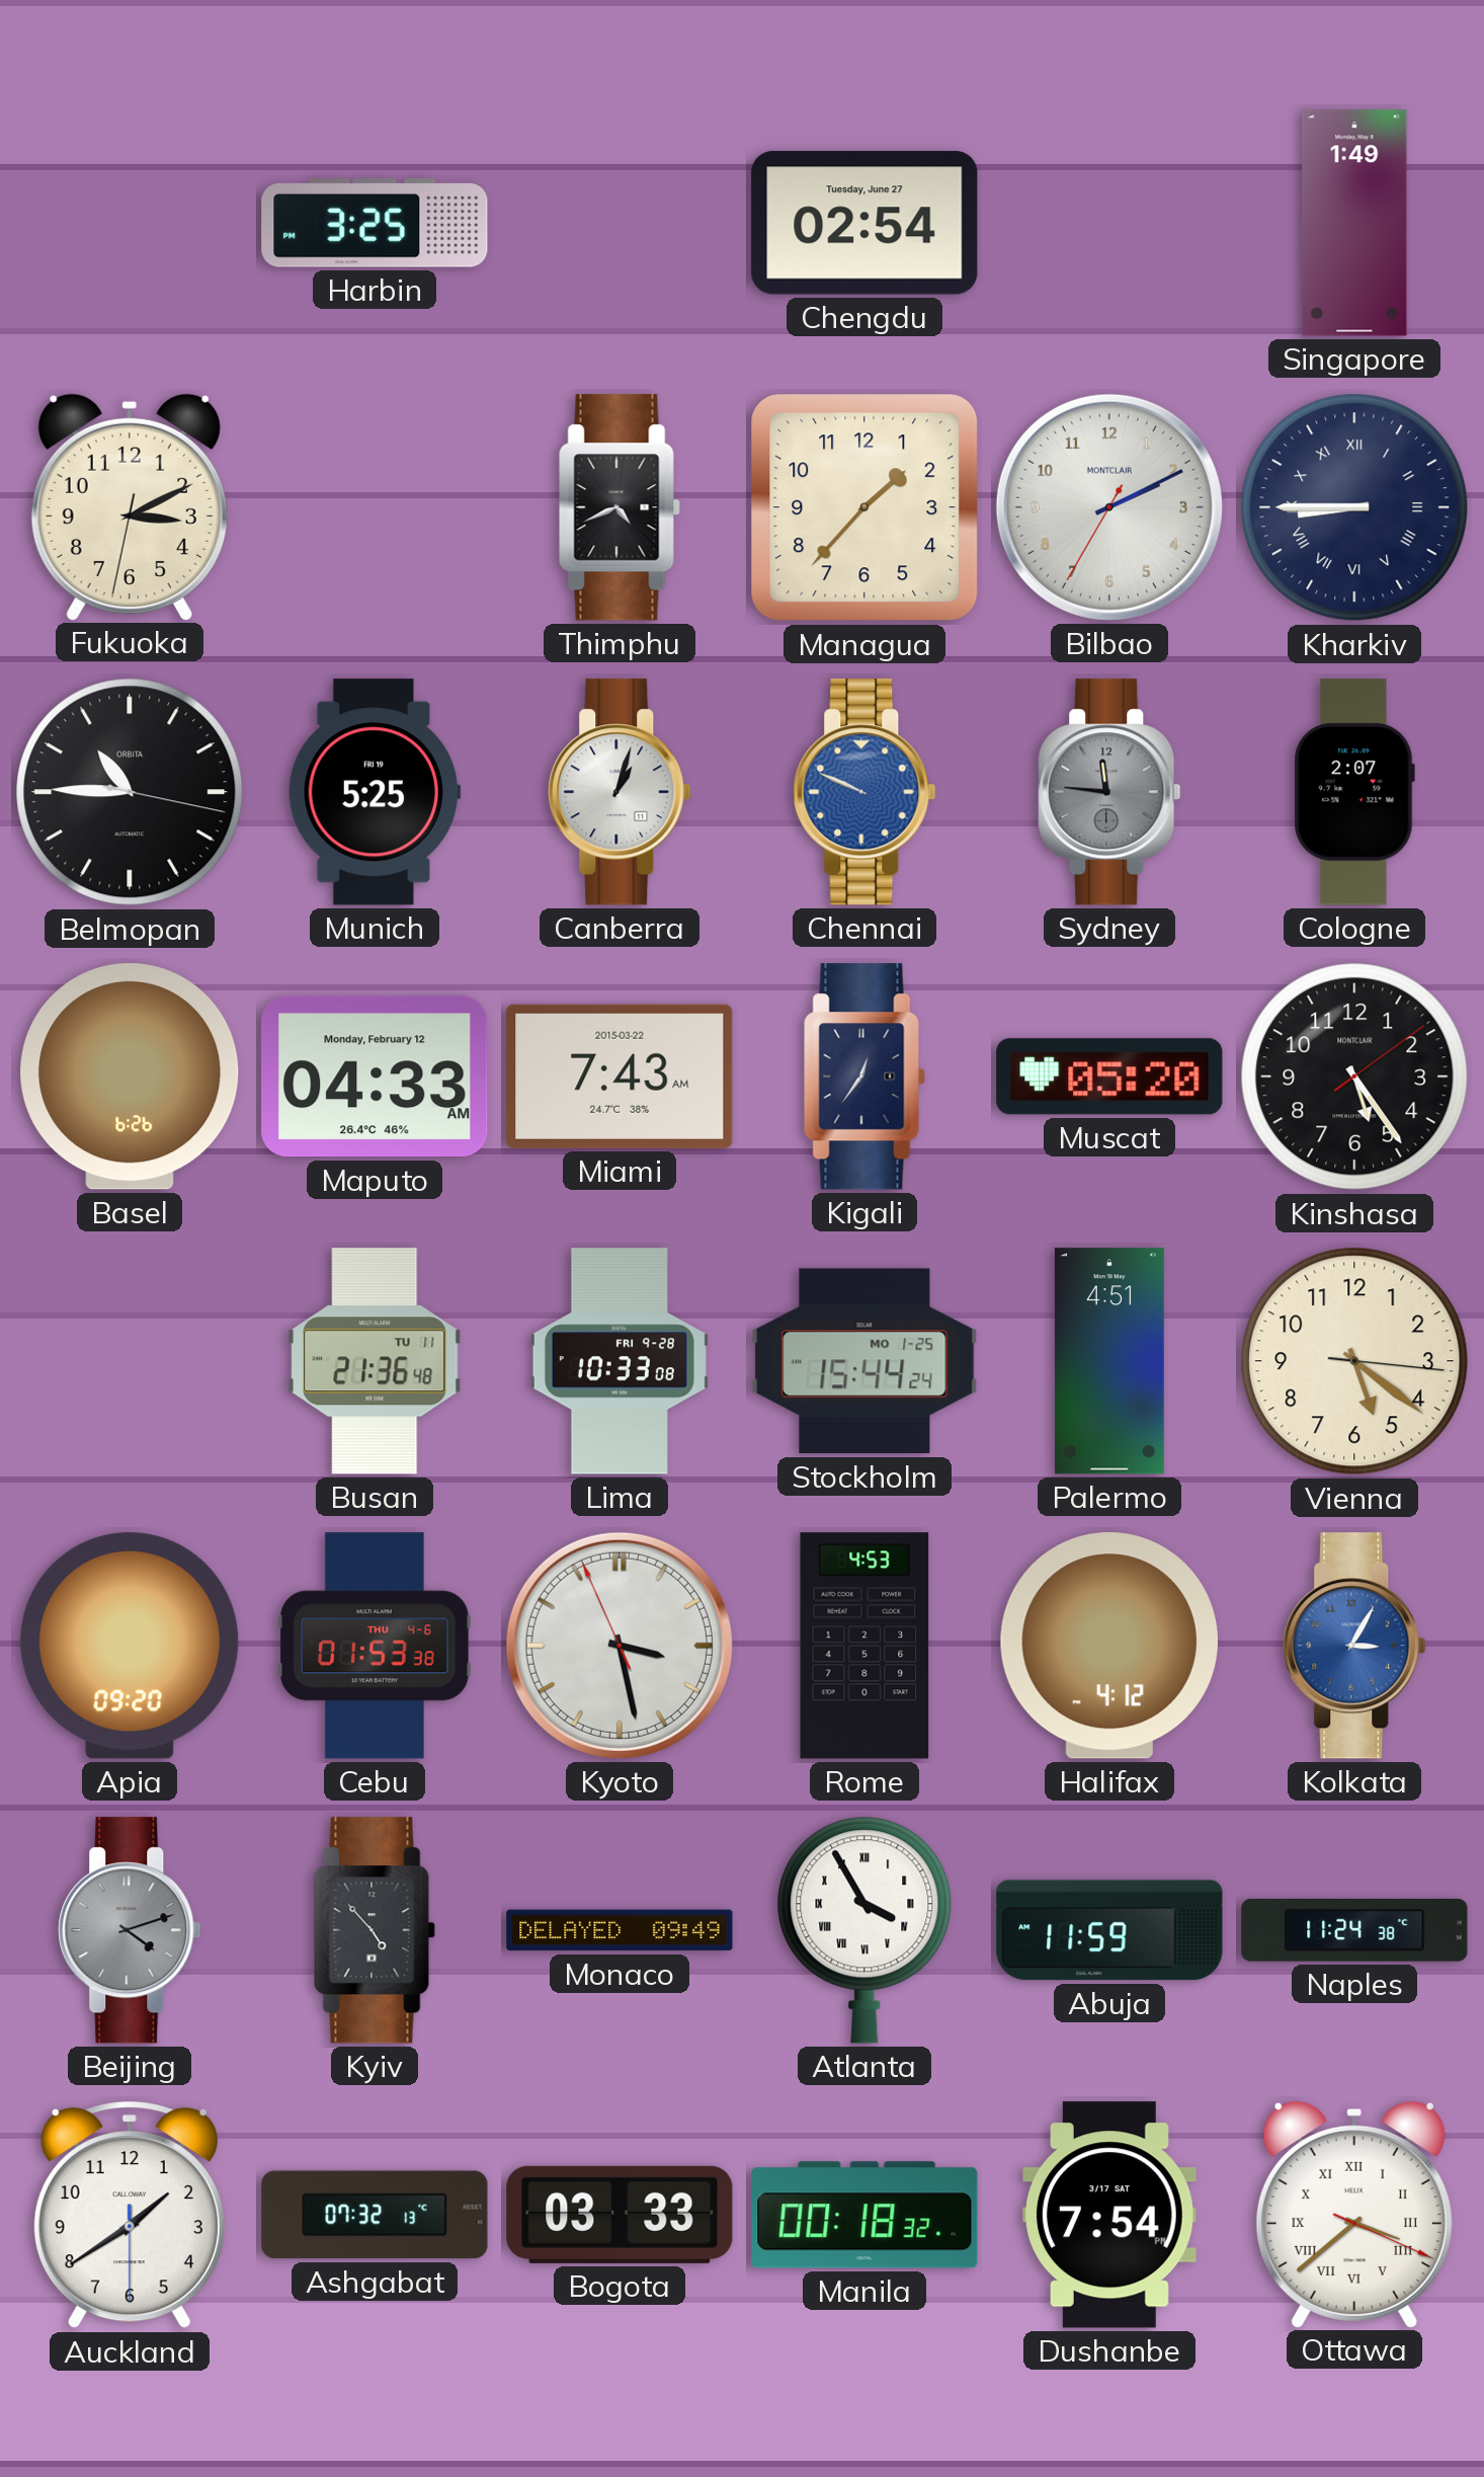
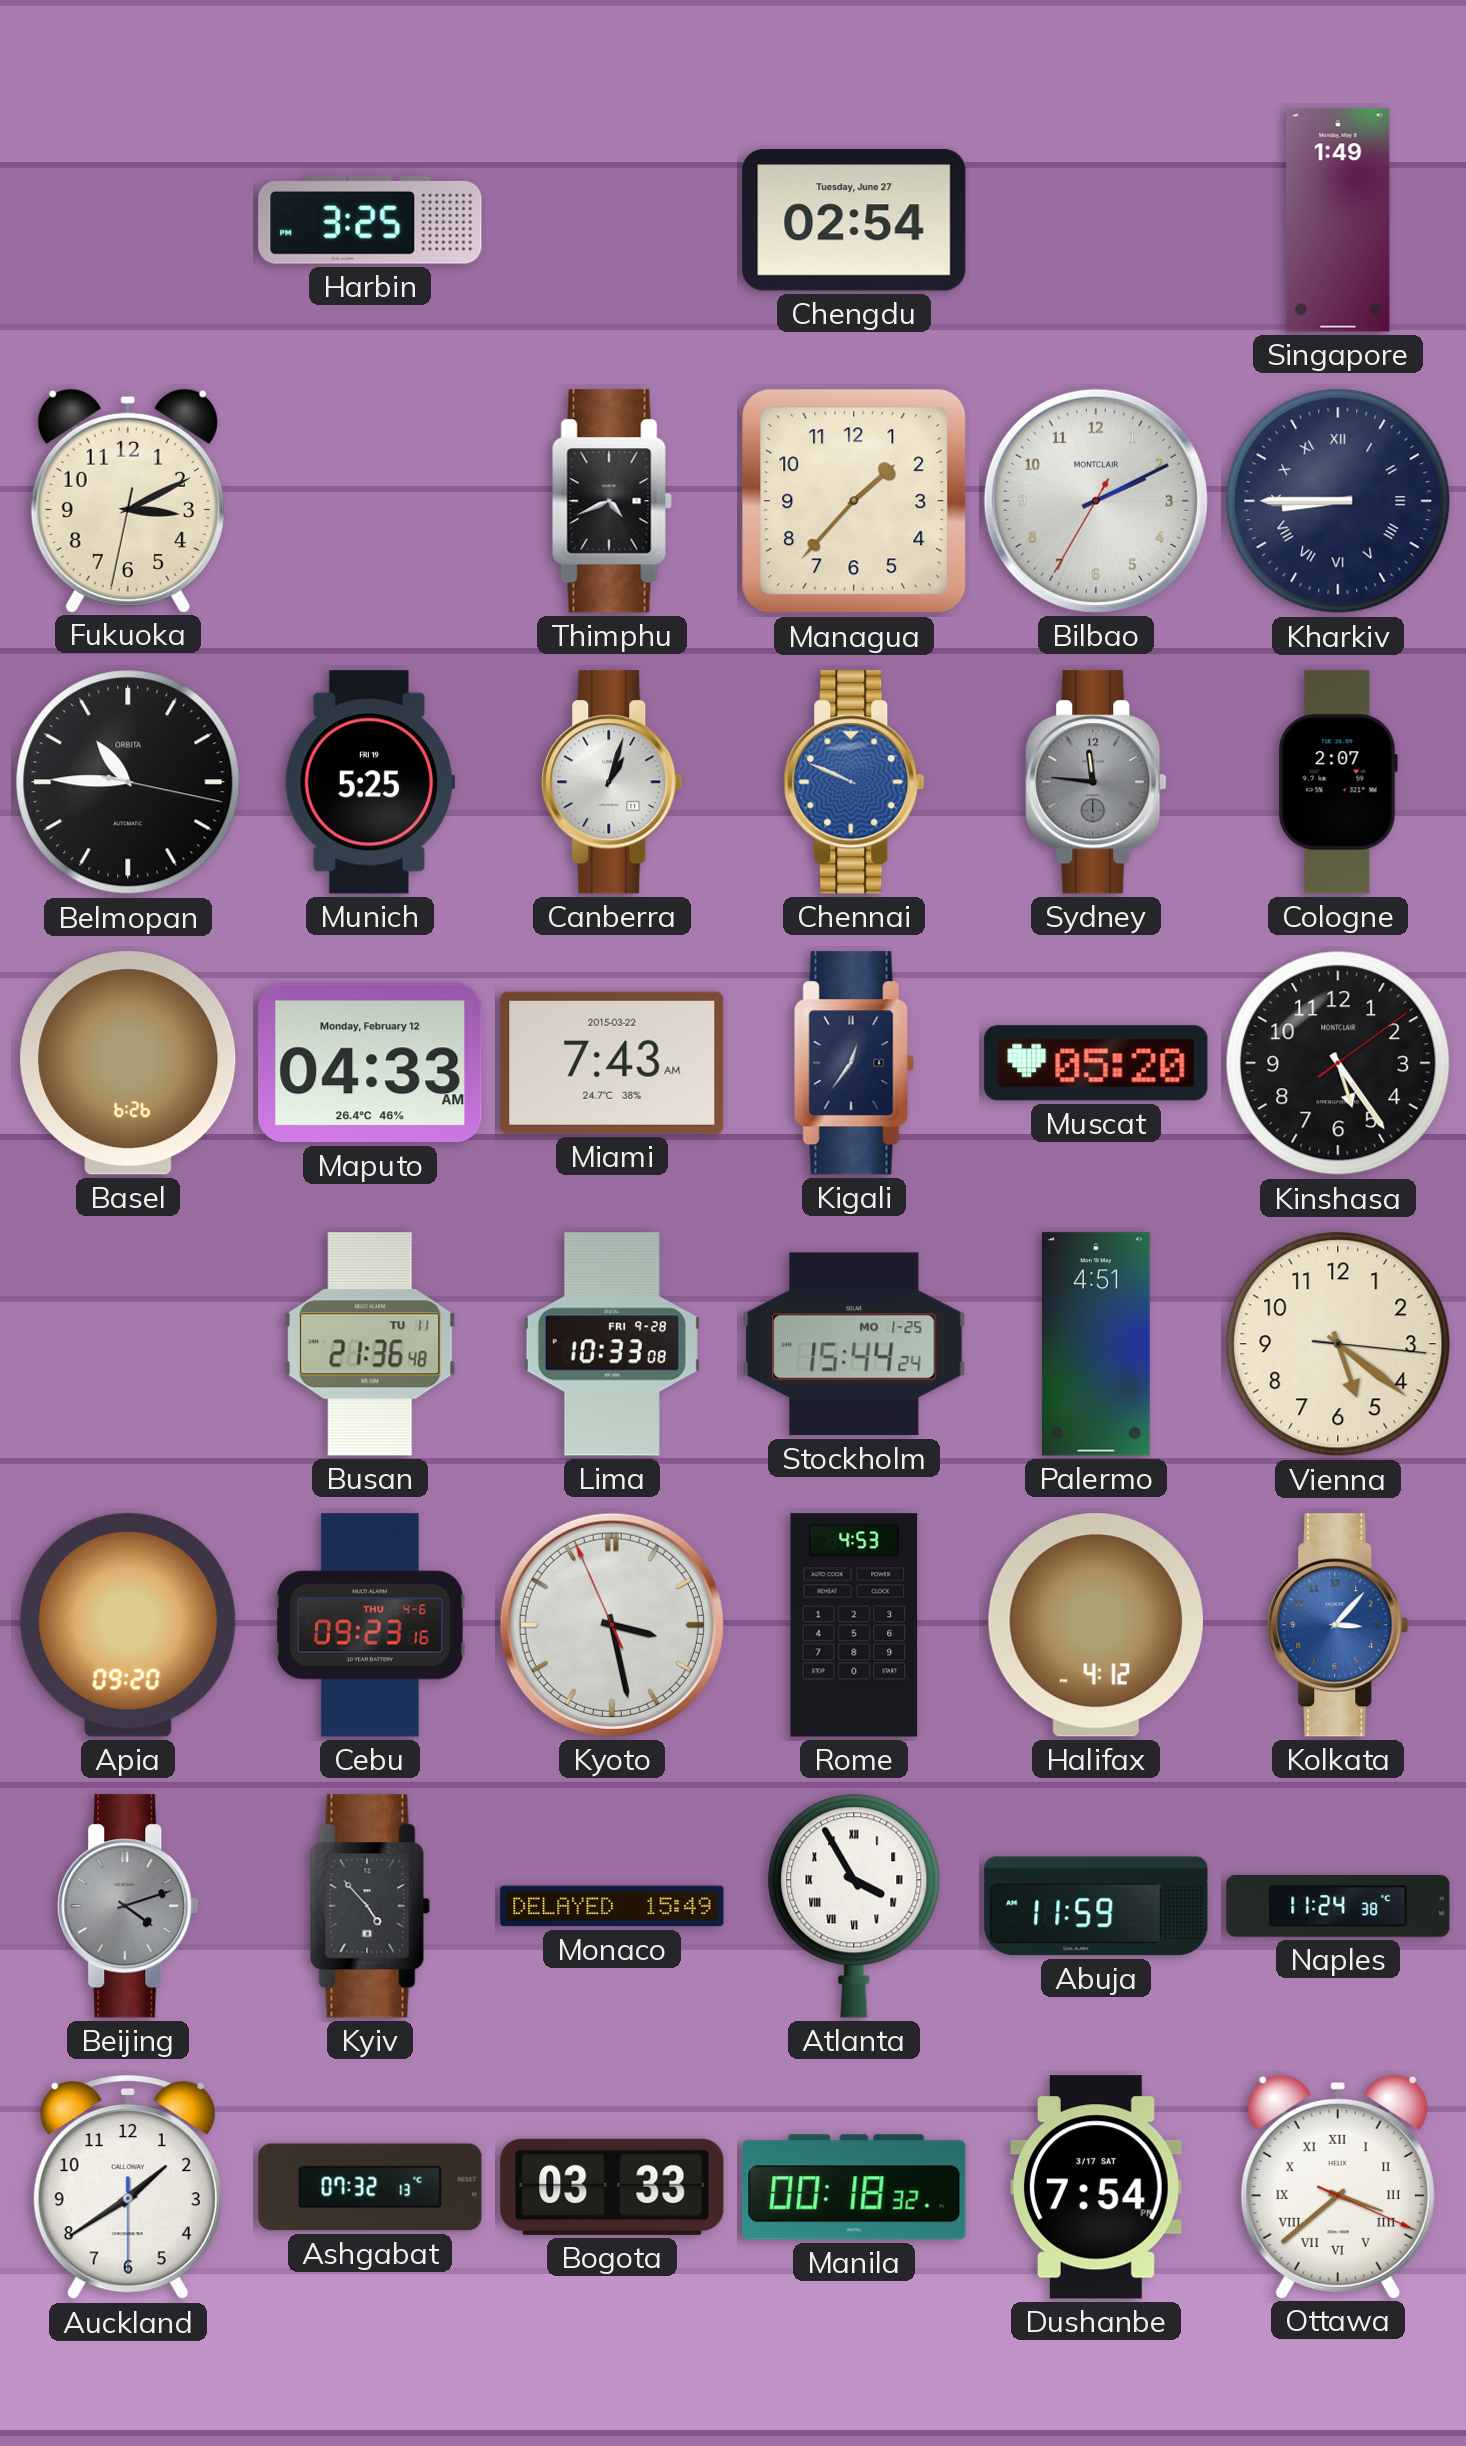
Cebu: 01:53 -> 09:23 (370, 1625)
Kolkata: 3:05 -> 3:07 (1338, 1625)
Monaco: 09:49 -> 15:49 (612, 1906)
